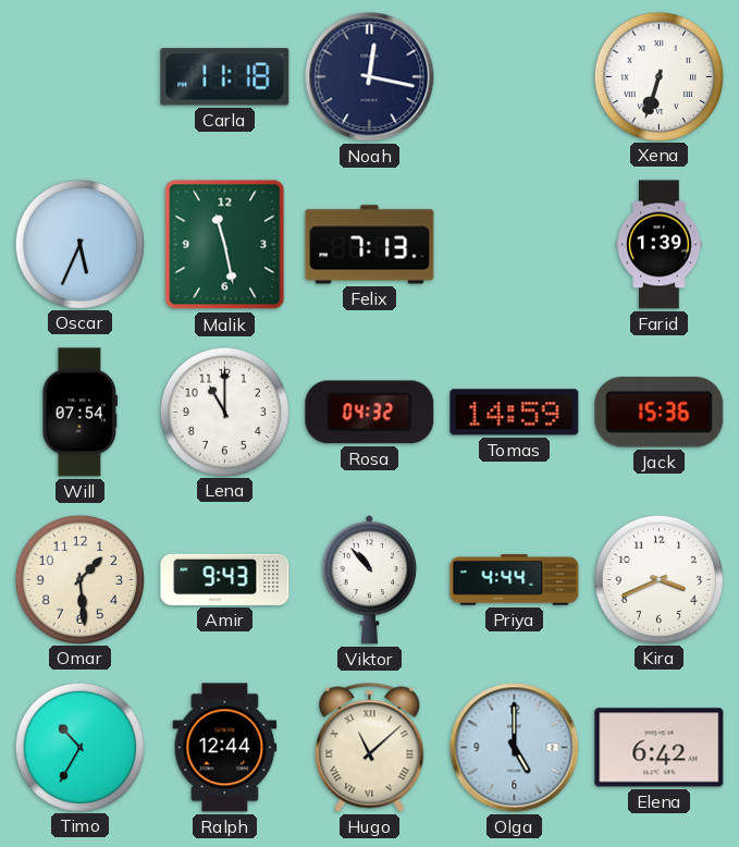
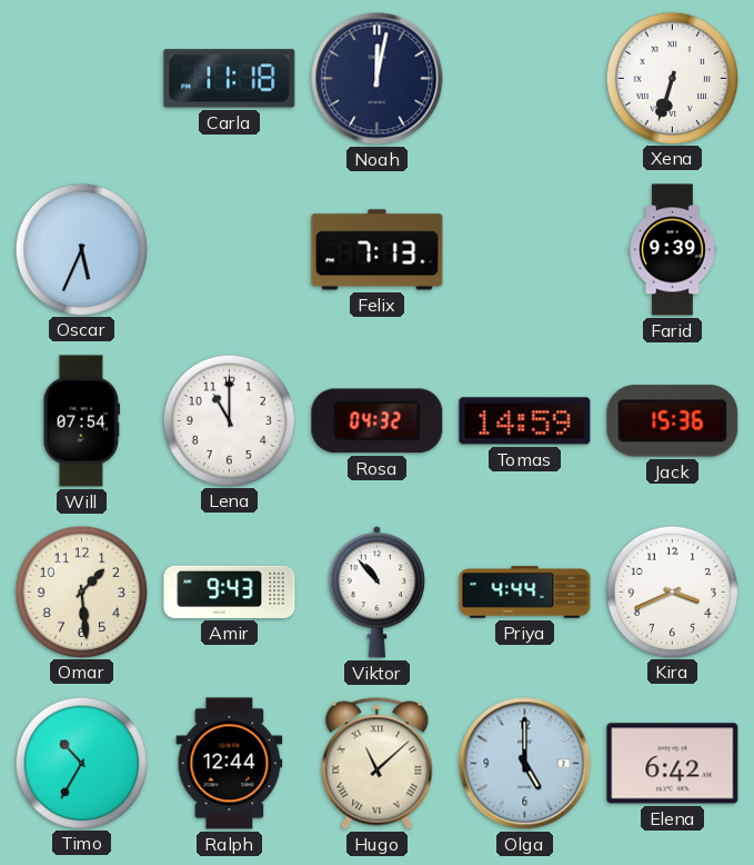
Noah: 12:17 -> 12:02 (378, 79)
Malik: 11:28 -> none (225, 245)
Farid: 1:39 -> 9:39 (673, 250)
